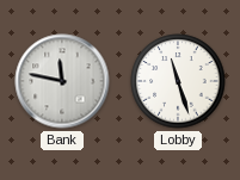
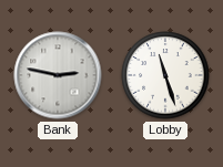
Bank: 11:47 -> 2:47 (58, 75)
